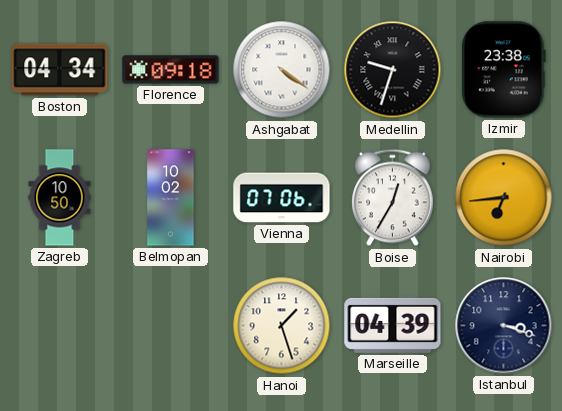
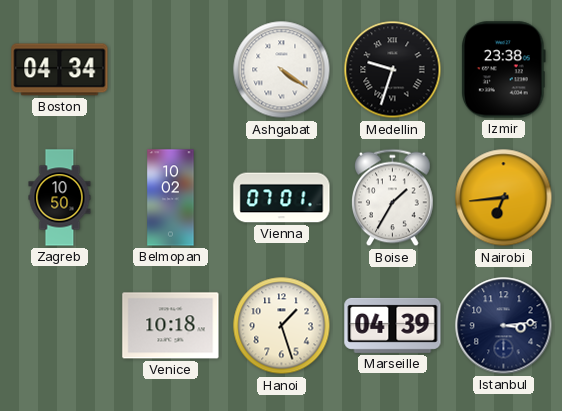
Florence: 09:18 -> none (171, 70)
Vienna: 07:06 -> 07:01 (282, 198)
Boise: 12:35 -> 1:35 (393, 198)
Venice: none -> 10:18 (171, 326)
Istanbul: 3:18 -> 3:14 (504, 326)
